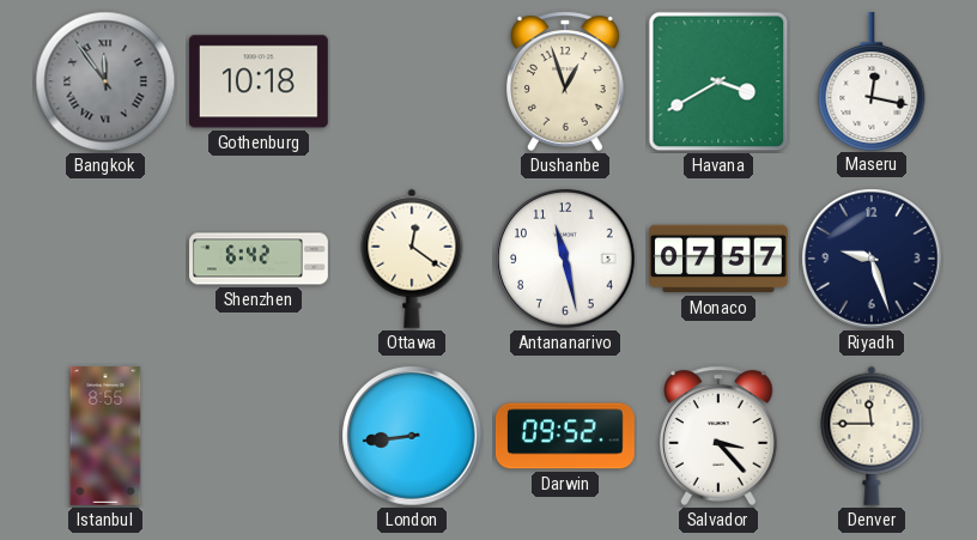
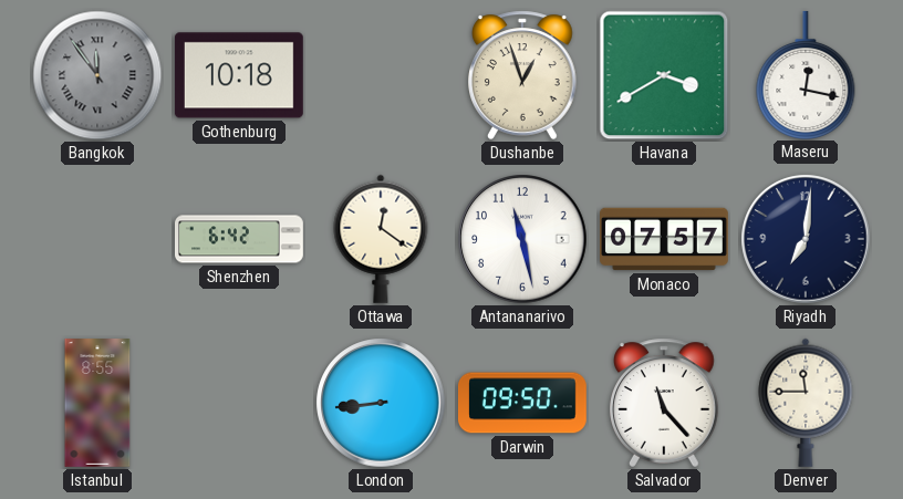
Riyadh: 9:27 -> 7:01 (806, 239)
Darwin: 09:52 -> 09:50 (522, 403)
Salvador: 3:23 -> 11:23 (664, 403)
